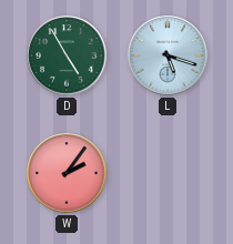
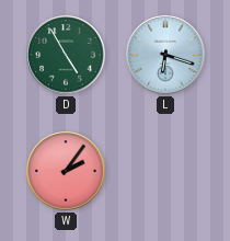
L: 5:18 -> 6:18 (165, 55)
